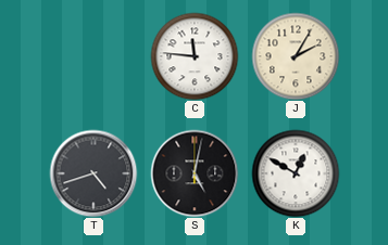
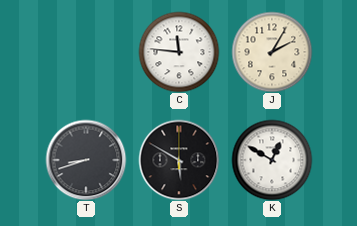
T: 4:42 -> 8:42 (86, 160)
S: 5:02 -> 5:50 (179, 160)
